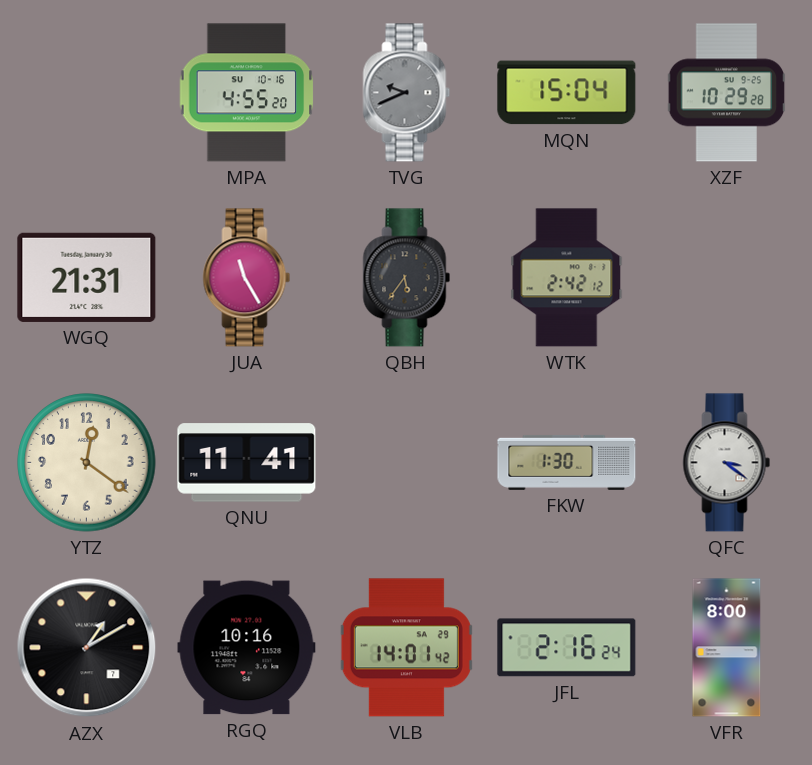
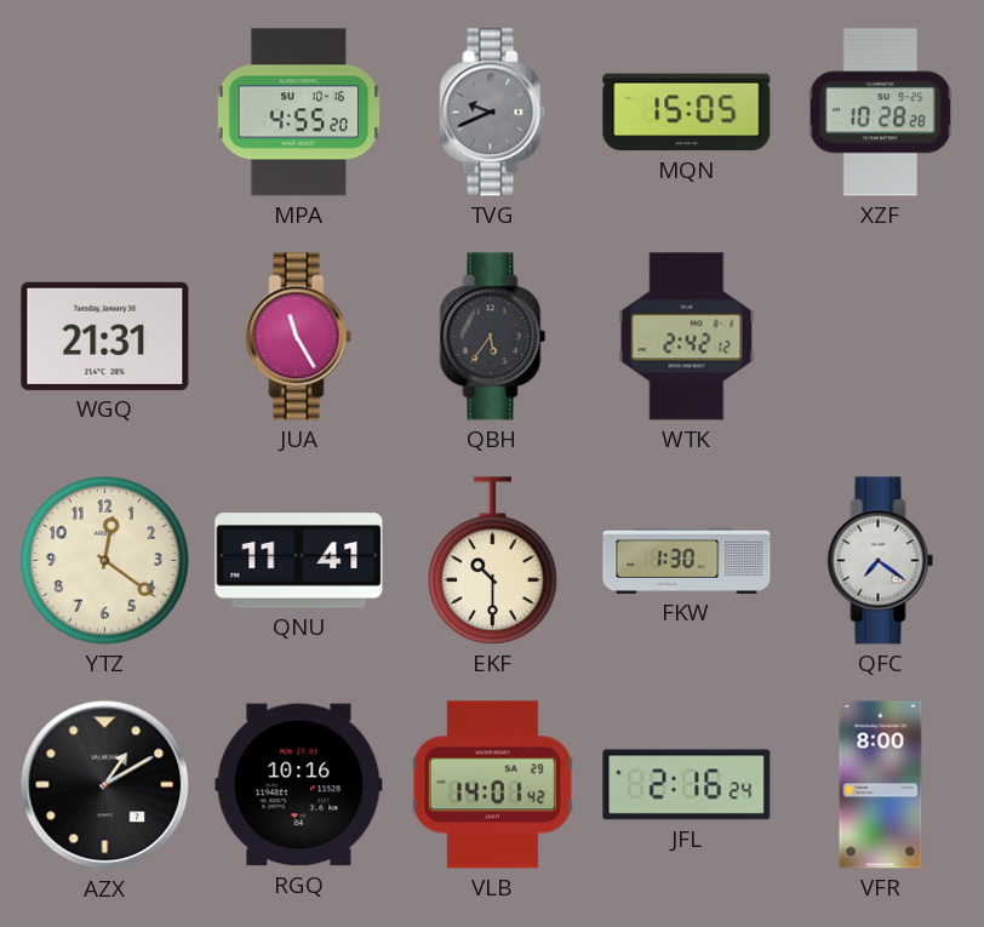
MQN: 15:04 -> 15:05 (687, 113)
XZF: 10:29 -> 10:28 (881, 113)
EKF: none -> 10:30 (493, 561)
QFC: 3:21 -> 7:21 (881, 561)
